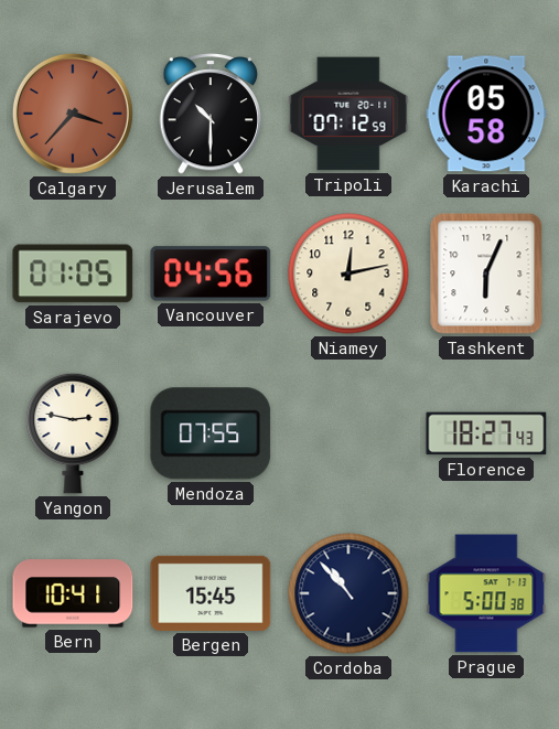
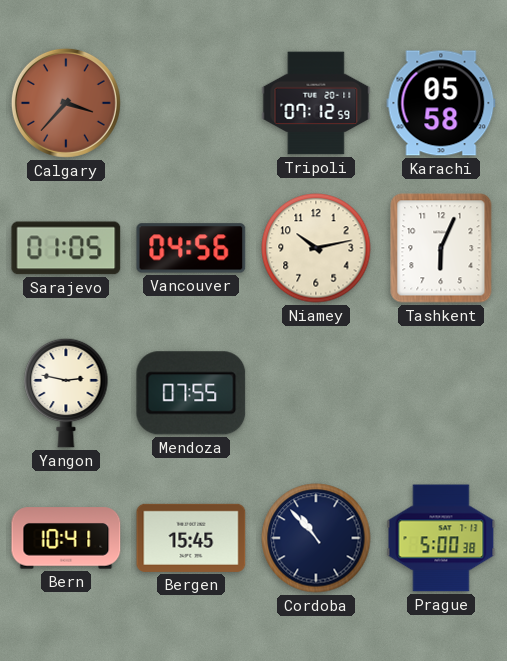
Jerusalem: 10:30 -> none (211, 114)
Niamey: 12:13 -> 10:13 (316, 248)
Florence: 18:27 -> none (486, 433)
